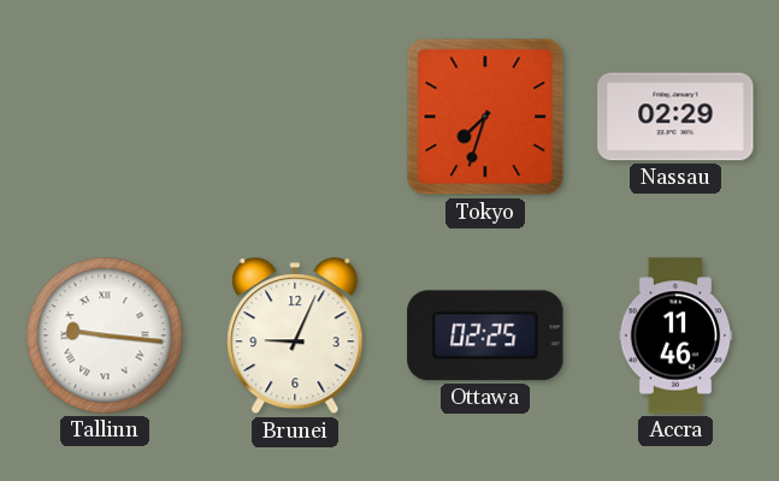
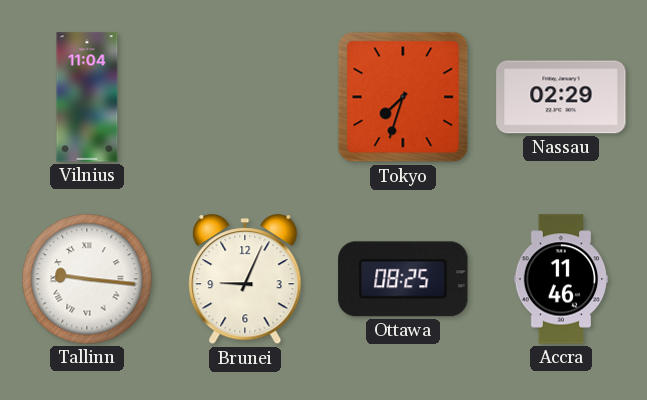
Vilnius: none -> 11:04 (87, 97)
Ottawa: 02:25 -> 08:25 (403, 279)
